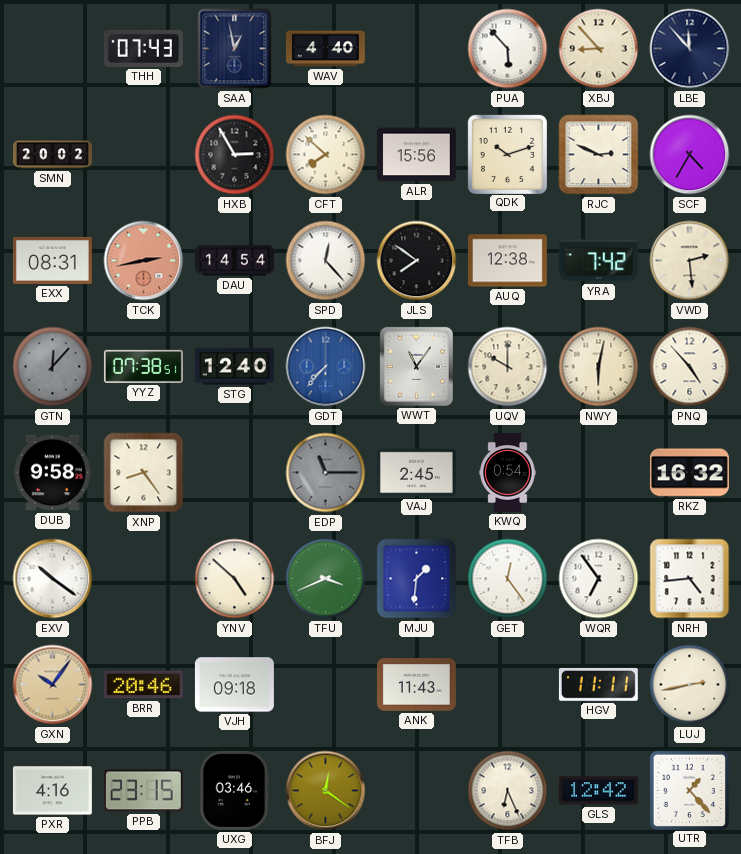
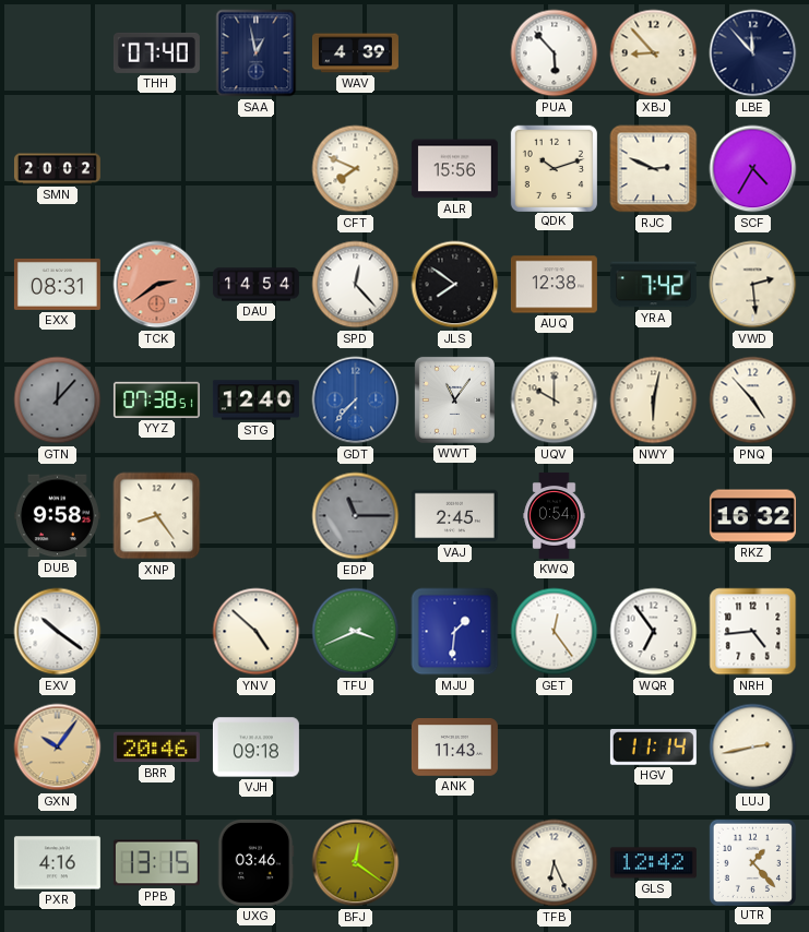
THH: 07:43 -> 07:40 (156, 52)
WAV: 4:40 -> 4:39 (355, 53)
HXB: 2:55 -> none (235, 155)
CFT: 7:52 -> 7:49 (356, 169)
TCK: 2:43 -> 2:39 (157, 285)
HGV: 11:11 -> 11:14 (653, 746)
PPB: 23:15 -> 13:15 (156, 863)
